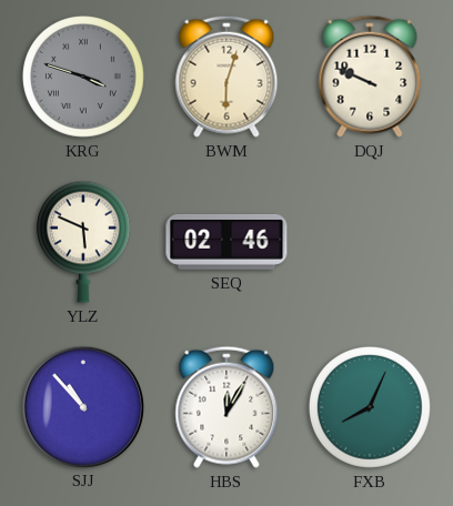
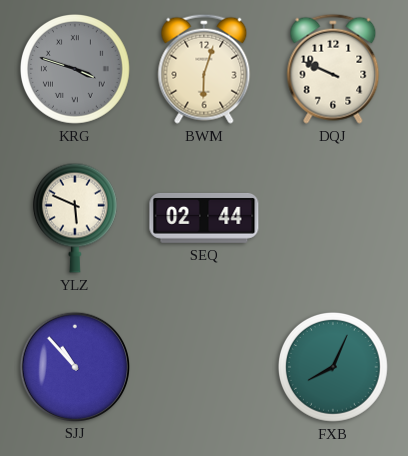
SEQ: 02:46 -> 02:44 (204, 218)
HBS: 12:05 -> none (226, 407)
